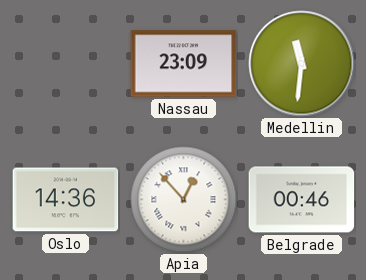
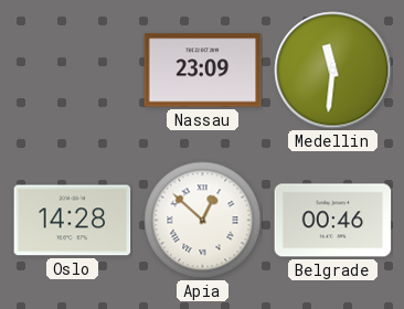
Oslo: 14:36 -> 14:28 (73, 221)
Apia: 12:53 -> 12:52 (203, 221)
